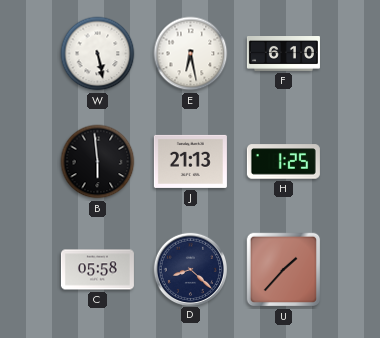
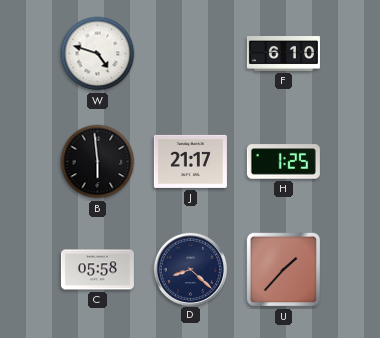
W: 5:28 -> 4:48 (98, 54)
E: 6:28 -> none (191, 54)
J: 21:13 -> 21:17 (190, 161)
